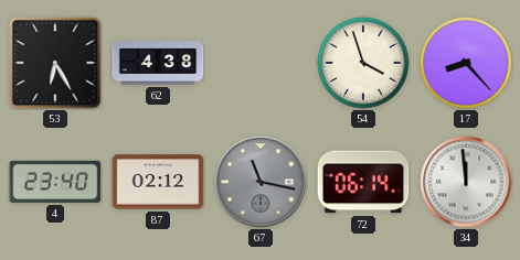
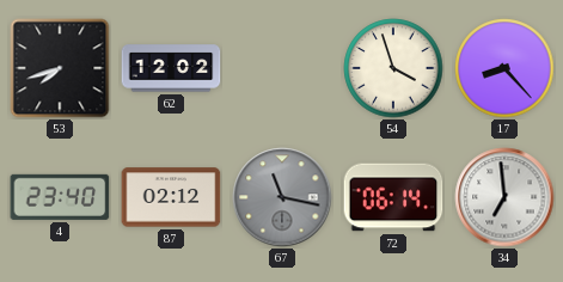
53: 6:25 -> 7:42 (60, 68)
62: 4:38 -> 12:02 (171, 68)
34: 11:59 -> 6:59 (504, 197)
